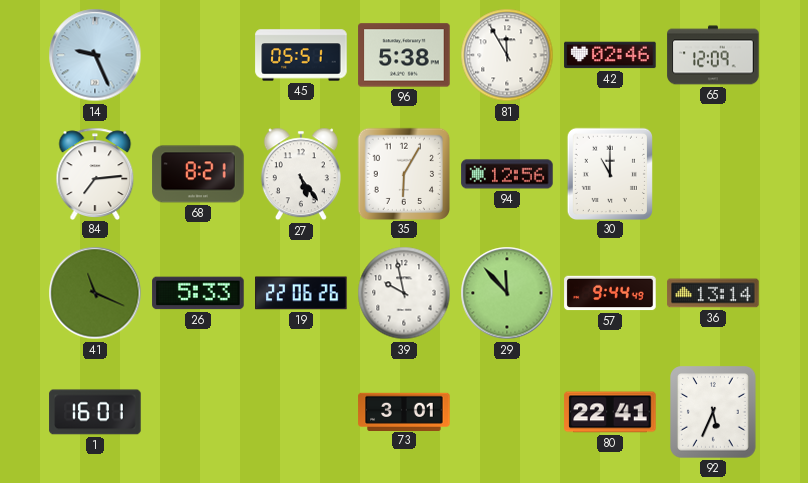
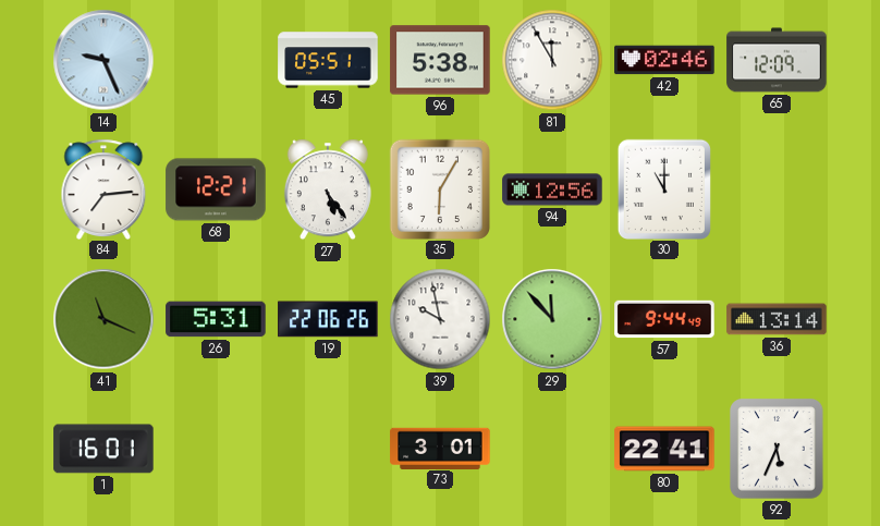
68: 8:21 -> 12:21 (216, 189)
26: 5:33 -> 5:31 (216, 319)
